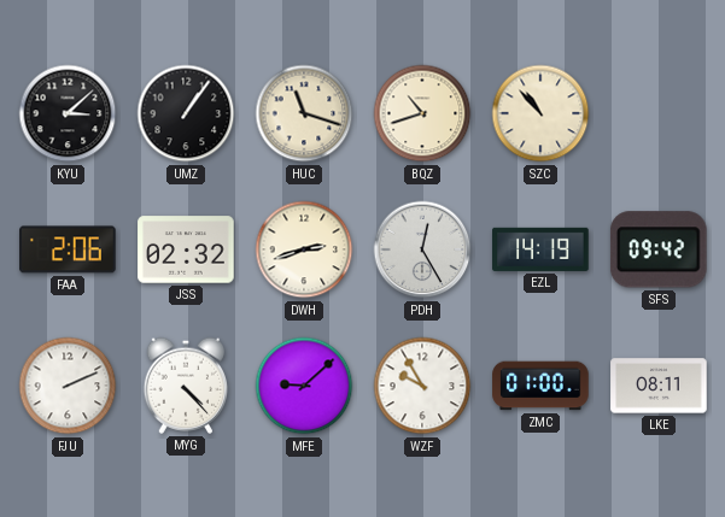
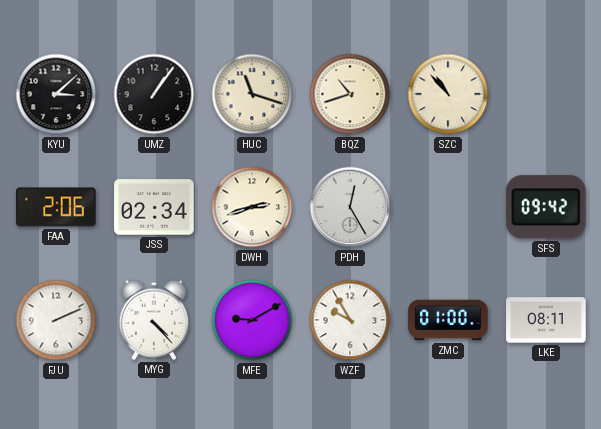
JSS: 02:32 -> 02:34 (154, 207)
EZL: 14:19 -> none (540, 249)
MFE: 9:08 -> 9:10 (252, 320)
